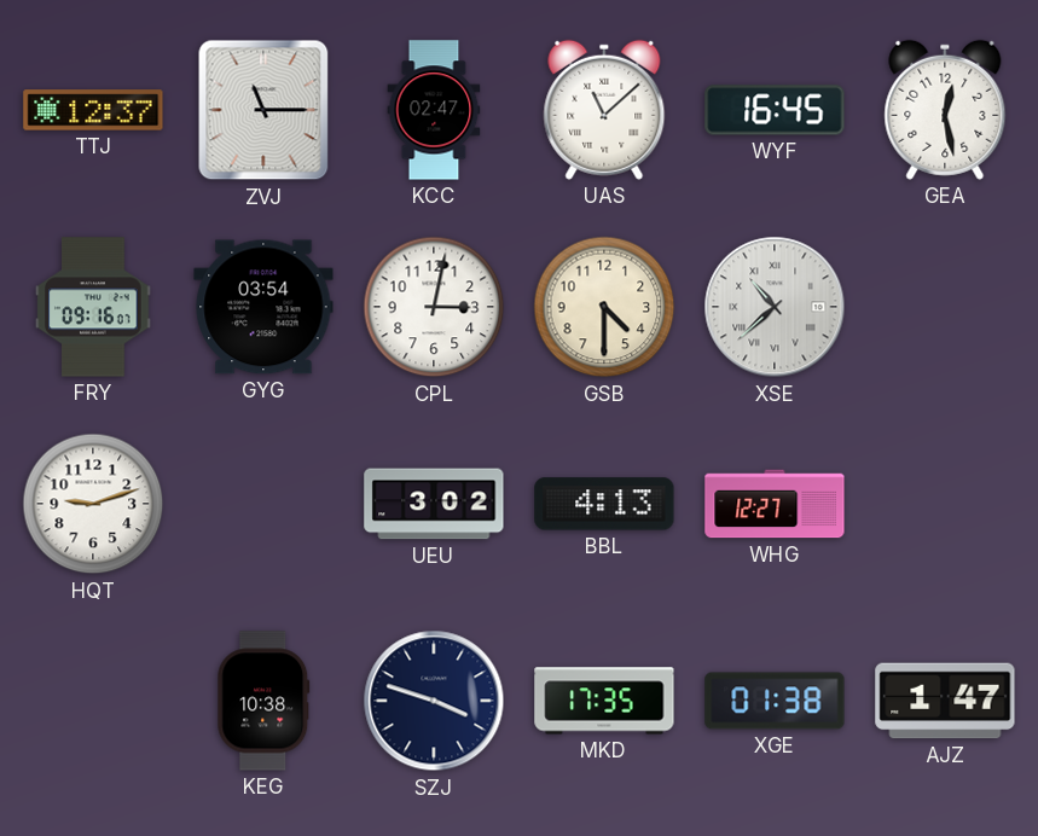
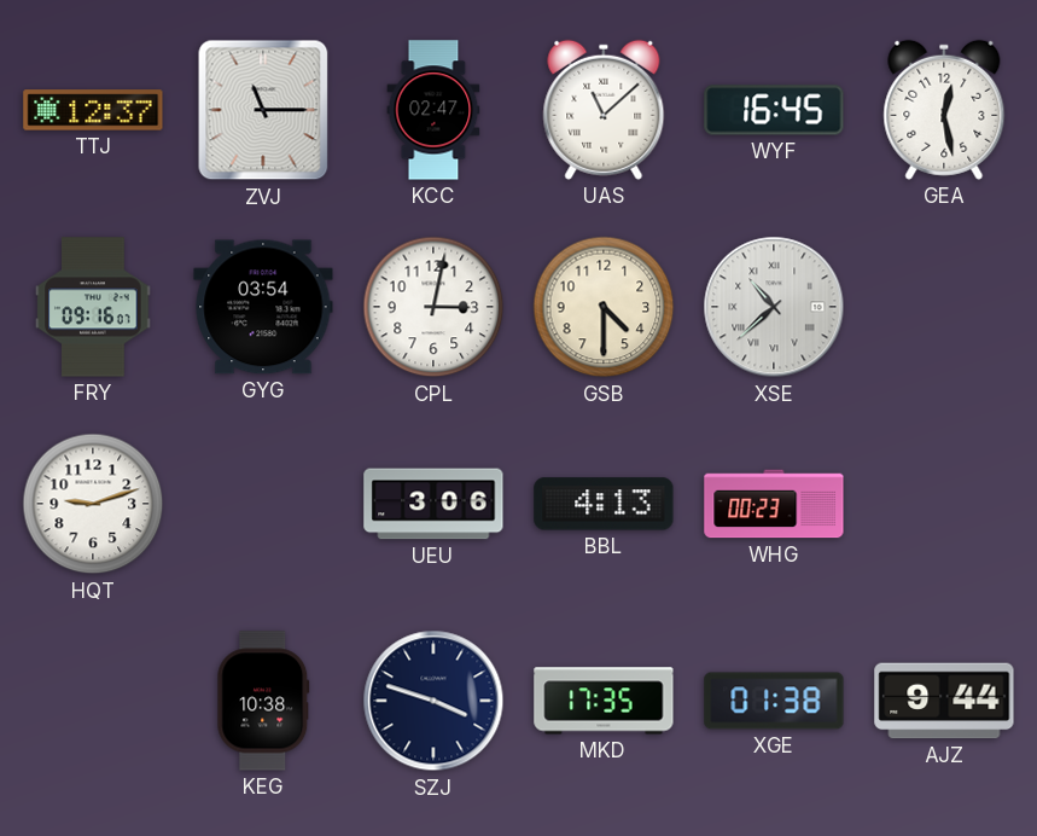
UEU: 3:02 -> 3:06 (433, 504)
WHG: 12:27 -> 00:23 (774, 504)
AJZ: 1:47 -> 9:44 (944, 701)
